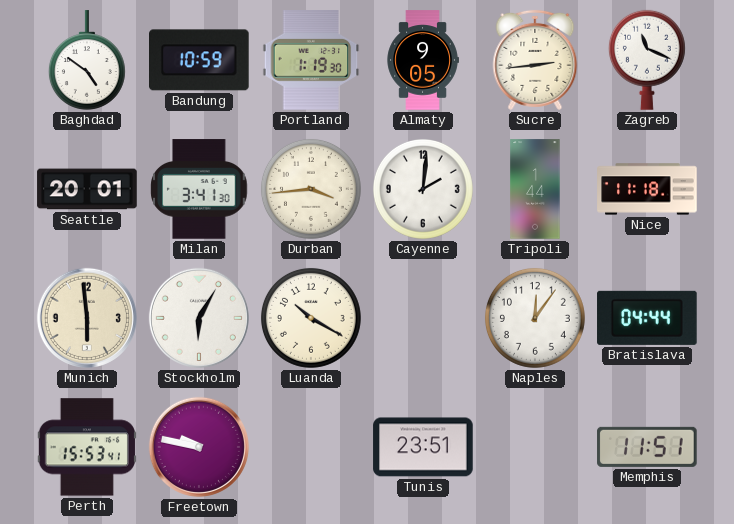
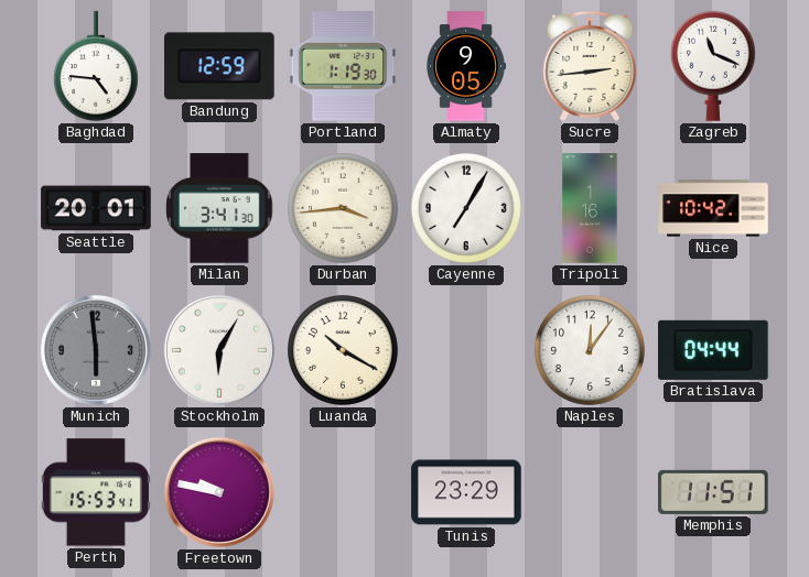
Baghdad: 4:51 -> 4:46 (96, 66)
Bandung: 10:59 -> 12:59 (220, 66)
Cayenne: 2:01 -> 7:05 (466, 208)
Tripoli: 1:44 -> 1:16 (590, 208)
Nice: 11:18 -> 10:42 (713, 208)
Munich dial: cream -> grey (96, 350)
Tunis: 23:51 -> 23:29 (466, 492)
